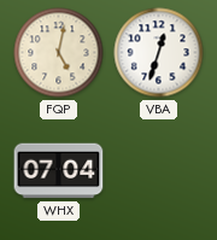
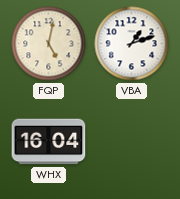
VBA: 12:33 -> 1:12 (132, 44)
WHX: 07:04 -> 16:04 (49, 142)
